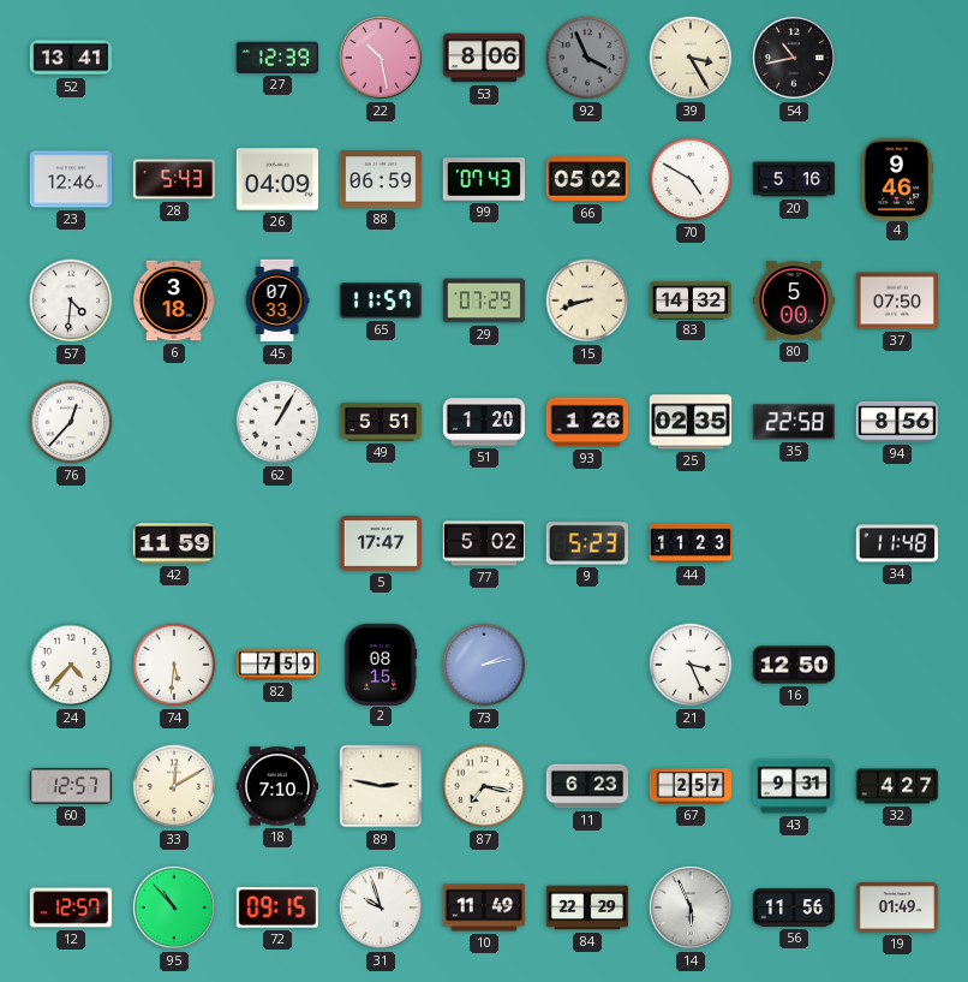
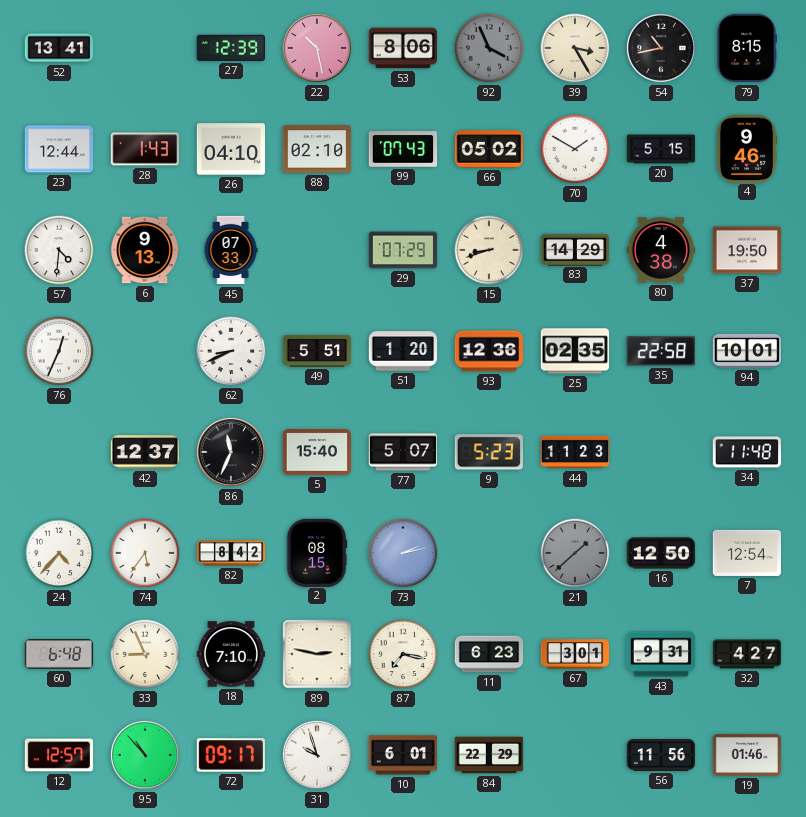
79: none -> 8:15 (747, 48)
23: 12:46 -> 12:44 (59, 149)
28: 5:43 -> 1:43 (145, 149)
26: 04:09 -> 04:10 (231, 149)
88: 06:59 -> 02:10 (317, 149)
70: 4:50 -> 1:50 (575, 149)
20: 5:16 -> 5:15 (661, 149)
6: 3:18 -> 9:13 (145, 250)
65: 11:57 -> none (381, 300)
83: 14:32 -> 14:29 (575, 249)
80: 5:00 -> 4:38 (661, 250)
37: 07:50 -> 19:50 (747, 250)
76: 12:37 -> 12:34 (59, 351)
62: 1:05 -> 8:41 (231, 351)
93: 1:26 -> 12:36 (488, 351)
94: 8:56 -> 10:01 (747, 351)
42: 11:59 -> 12:37 (145, 452)
86: none -> 11:34 (231, 452)
5: 17:47 -> 15:40 (317, 452)
77: 5:02 -> 5:07 (403, 452)
74: 5:31 -> 5:36 (145, 553)
82: 7:59 -> 8:42 (231, 553)
21: 3:26 -> 1:38 (575, 553)
21 dial: white -> grey (575, 553)
7: none -> 12:54 (747, 553)
60: 12:57 -> 6:48 (59, 654)
33: 12:10 -> 8:56 (145, 654)
67: 2:57 -> 3:01 (575, 654)
72: 09:15 -> 09:17 (230, 755)
10: 11:49 -> 6:01 (402, 755)
14: 5:56 -> none (691, 907)
19: 01:49 -> 01:46 (747, 755)
